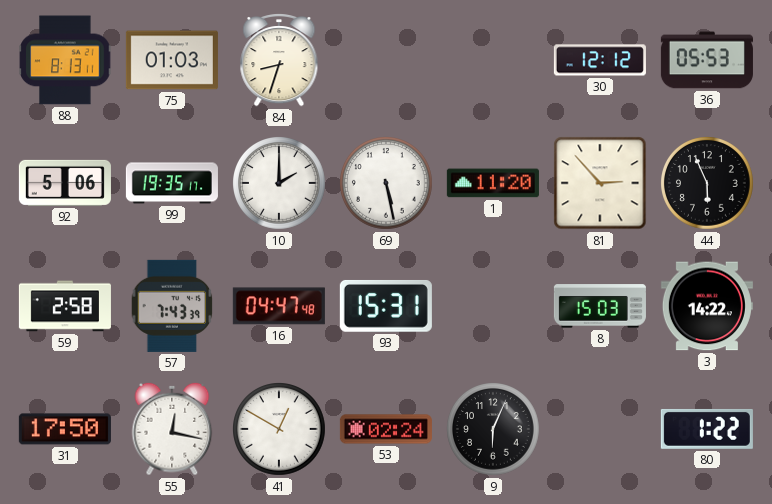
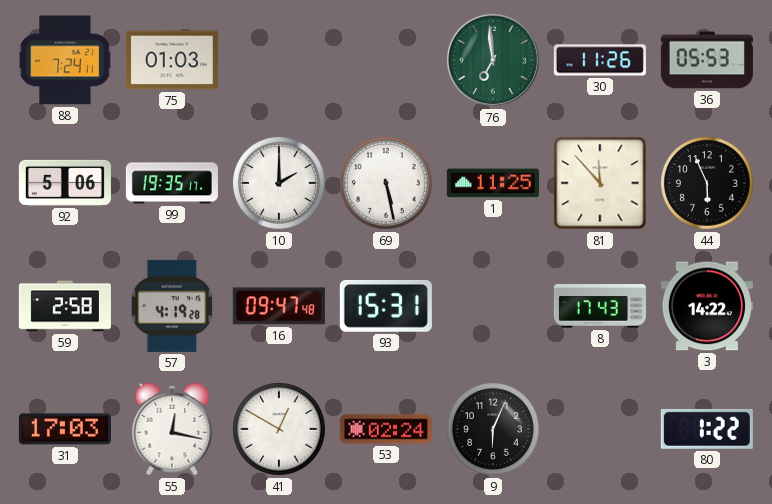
88: 8:13 -> 7:24 (65, 60)
84: 8:33 -> none (279, 61)
76: none -> 6:59 (493, 60)
30: 12:12 -> 11:26 (600, 60)
1: 11:20 -> 11:25 (493, 183)
81: 2:53 -> 11:53 (600, 183)
57: 7:43 -> 4:19 (172, 306)
16: 04:47 -> 09:47 (279, 306)
8: 15:03 -> 17:43 (600, 306)
31: 17:50 -> 17:03 (65, 429)
